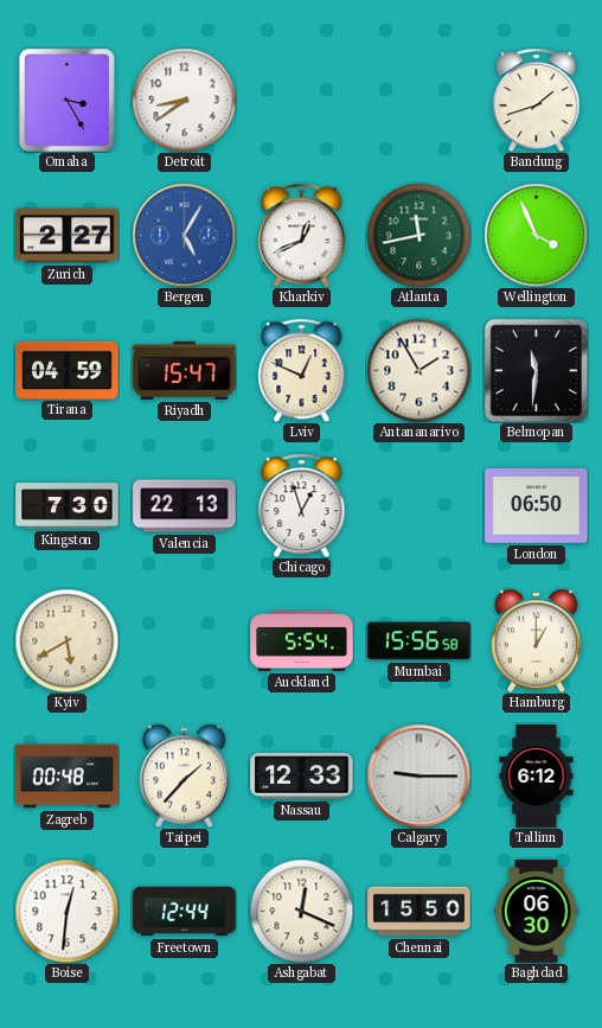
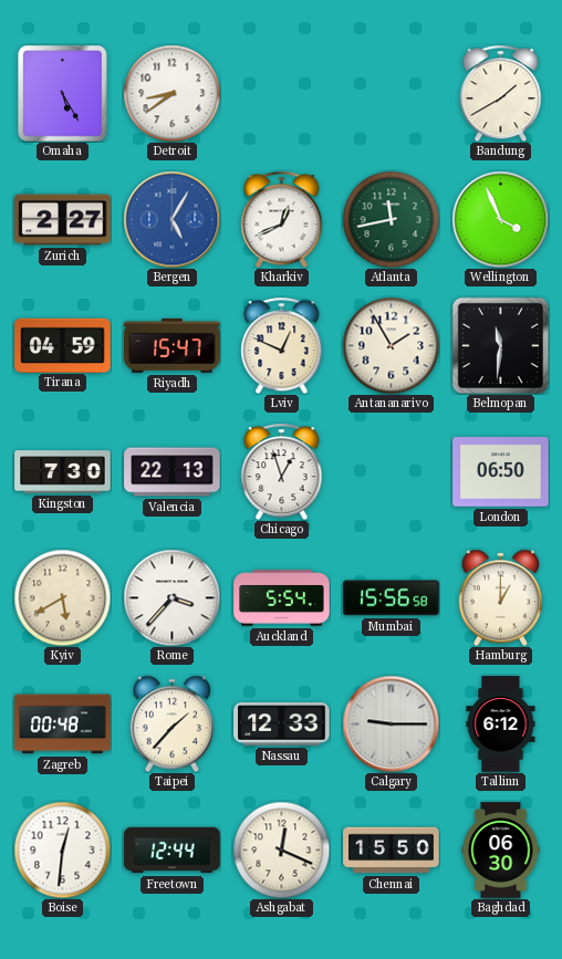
Omaha: 3:25 -> 5:25 (63, 94)
Bandung: 1:42 -> 1:40 (501, 93)
Rome: none -> 3:37 (171, 597)
